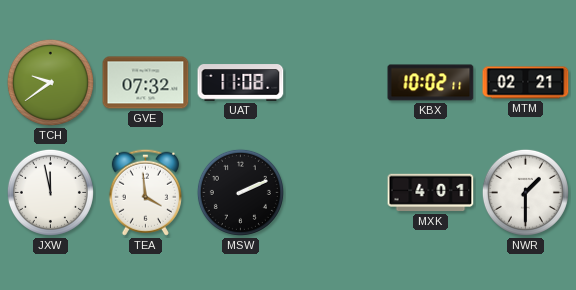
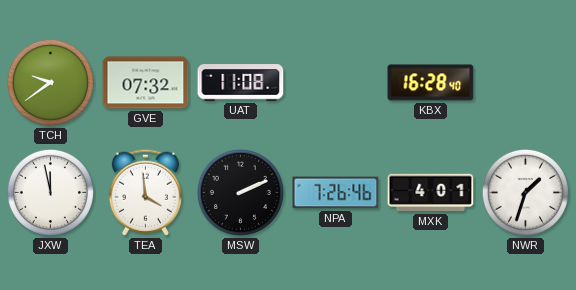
KBX: 10:02 -> 16:28 (431, 83)
MTM: 02:21 -> none (526, 83)
NPA: none -> 7:26 (336, 193)
NWR: 1:30 -> 1:33 (525, 192)
